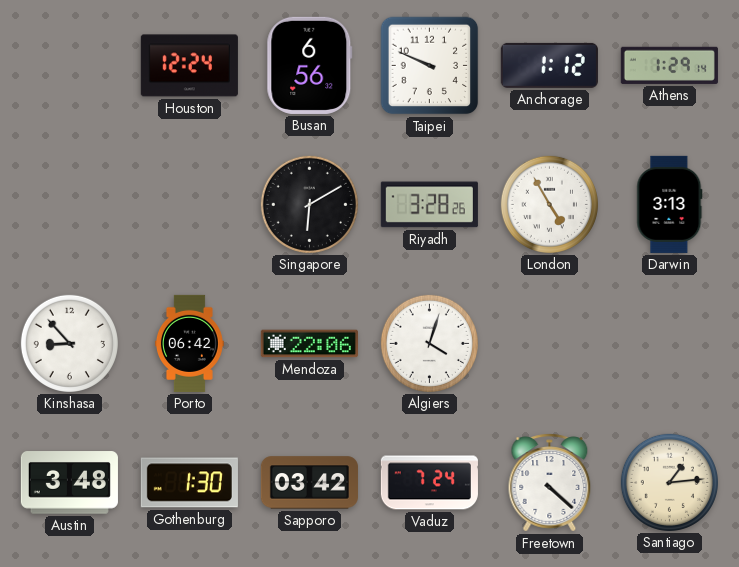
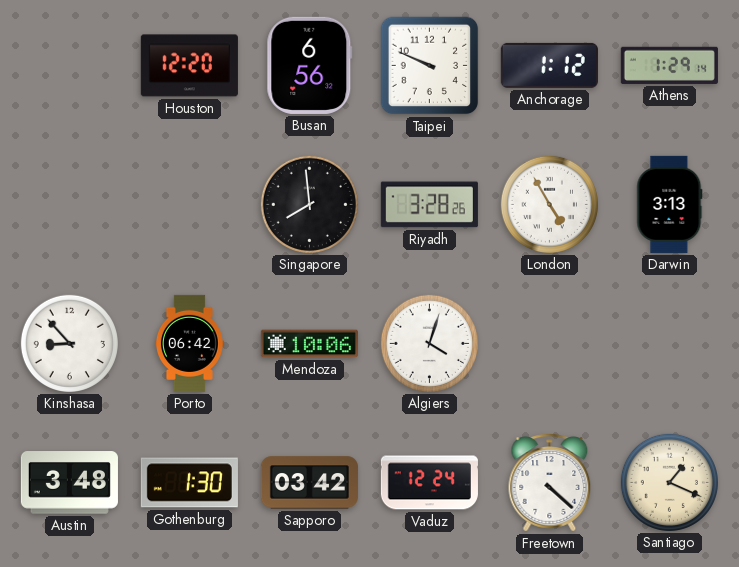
Houston: 12:24 -> 12:20 (189, 66)
Singapore: 6:10 -> 7:59 (309, 204)
Mendoza: 22:06 -> 10:06 (309, 344)
Vaduz: 7:24 -> 12:24 (429, 483)
Santiago: 1:14 -> 1:19 (669, 482)
